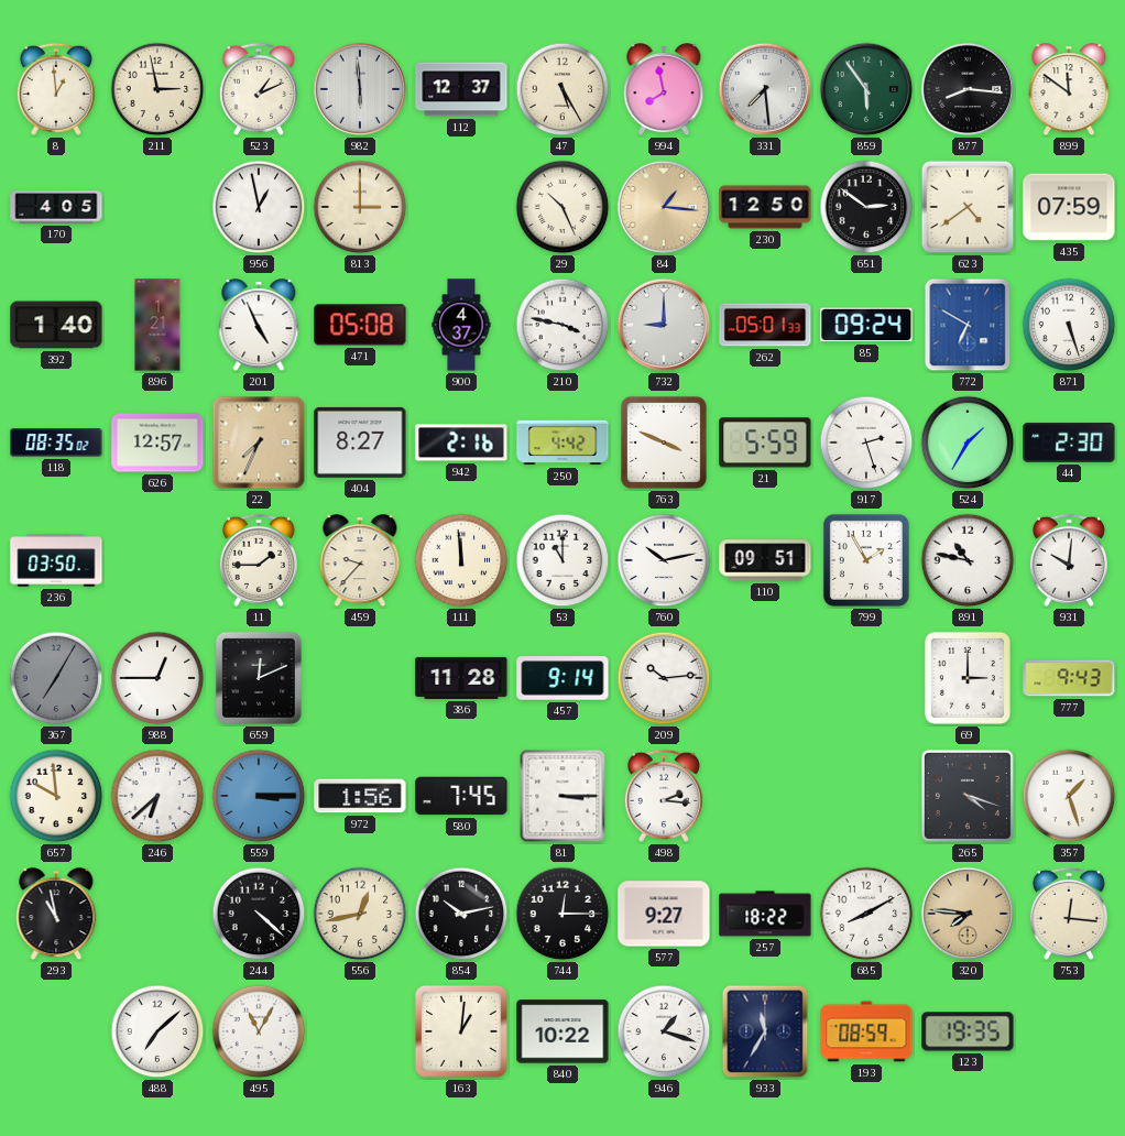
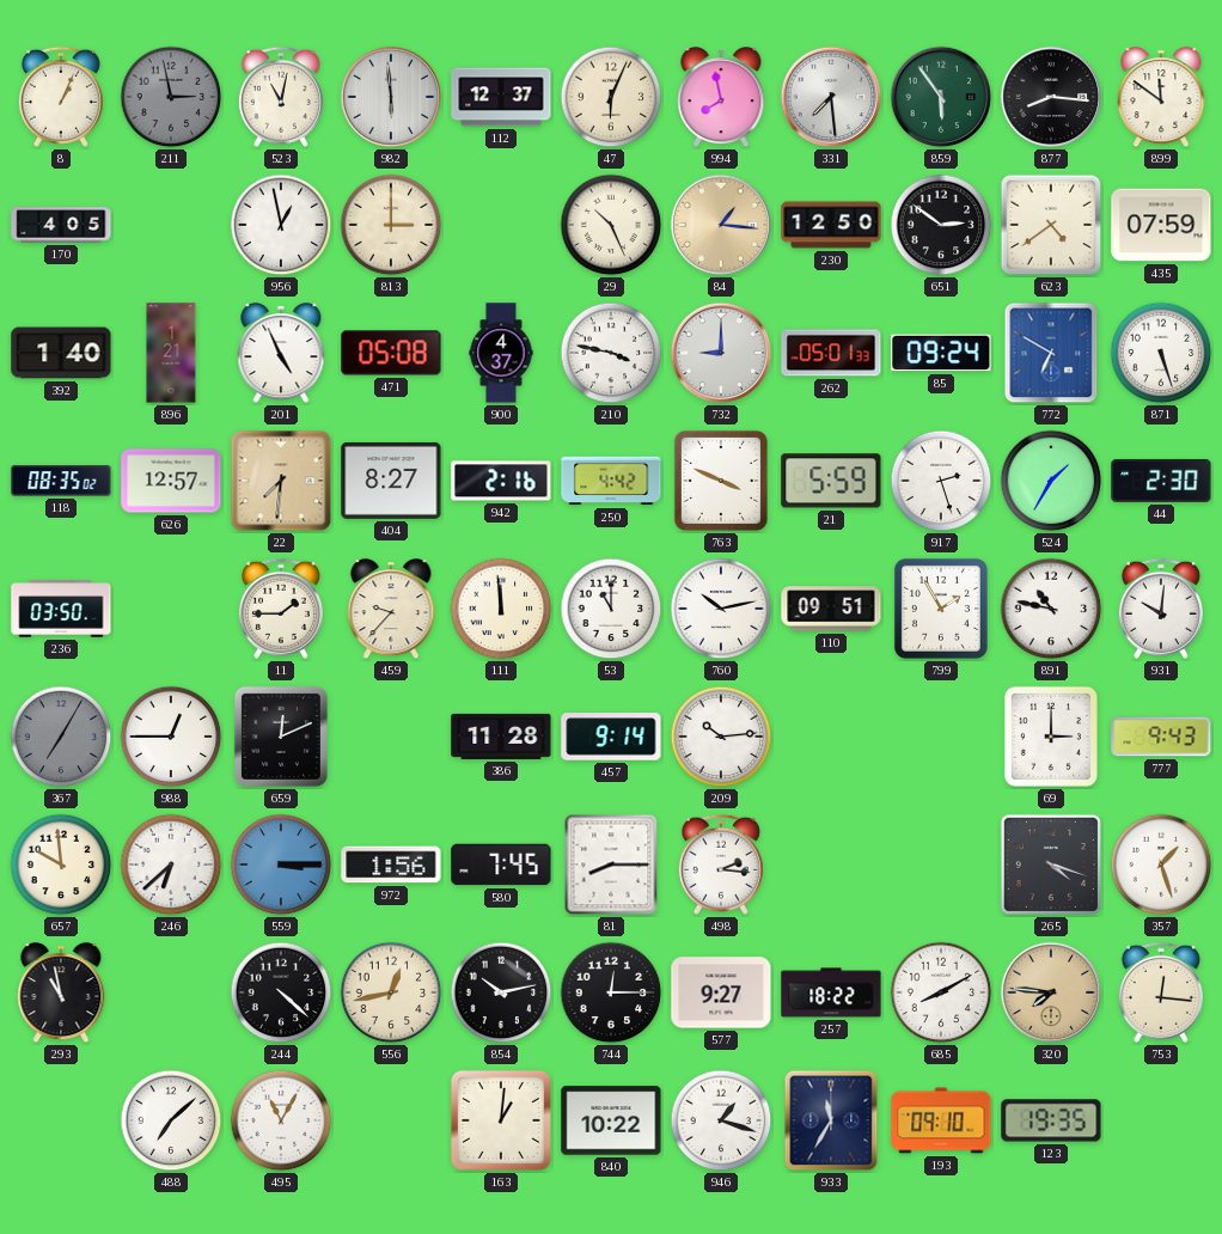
8: 12:59 -> 1:04 (61, 97)
211 dial: cream -> grey (171, 97)
523: 1:11 -> 11:02 (281, 97)
47: 5:25 -> 6:04 (611, 97)
22: 7:34 -> 7:31 (281, 481)
81: 3:15 -> 8:15 (611, 865)
193: 08:59 -> 09:10 (941, 1120)
